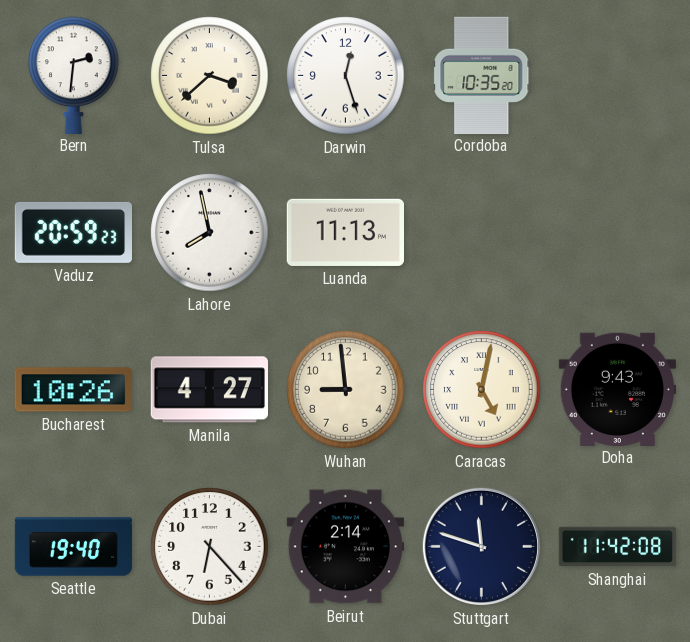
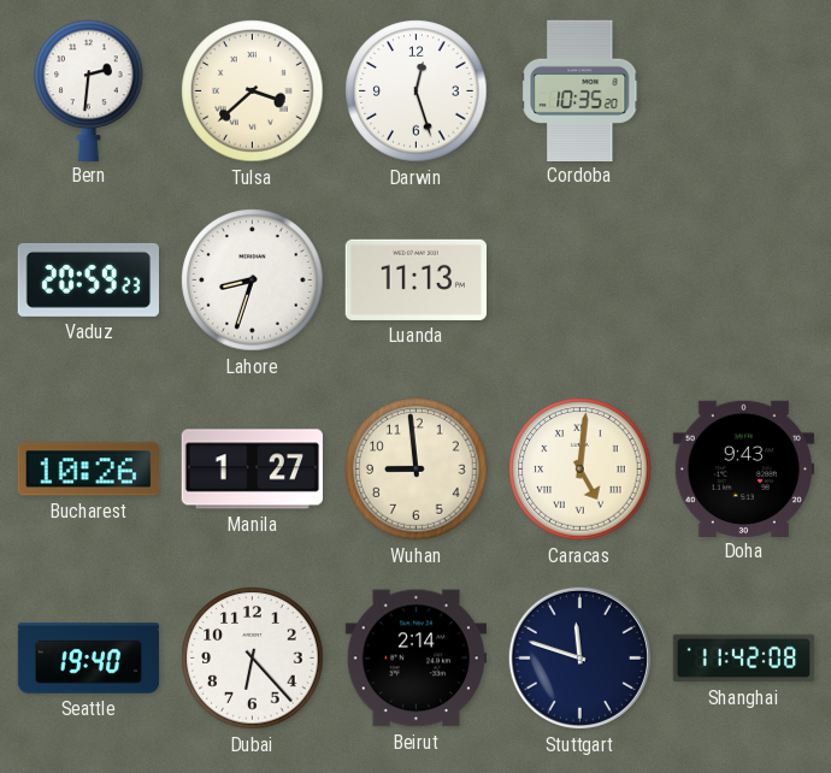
Lahore: 7:58 -> 8:33 (253, 281)
Manila: 4:27 -> 1:27 (252, 470)
Caracas: 5:02 -> 5:01 (580, 470)
